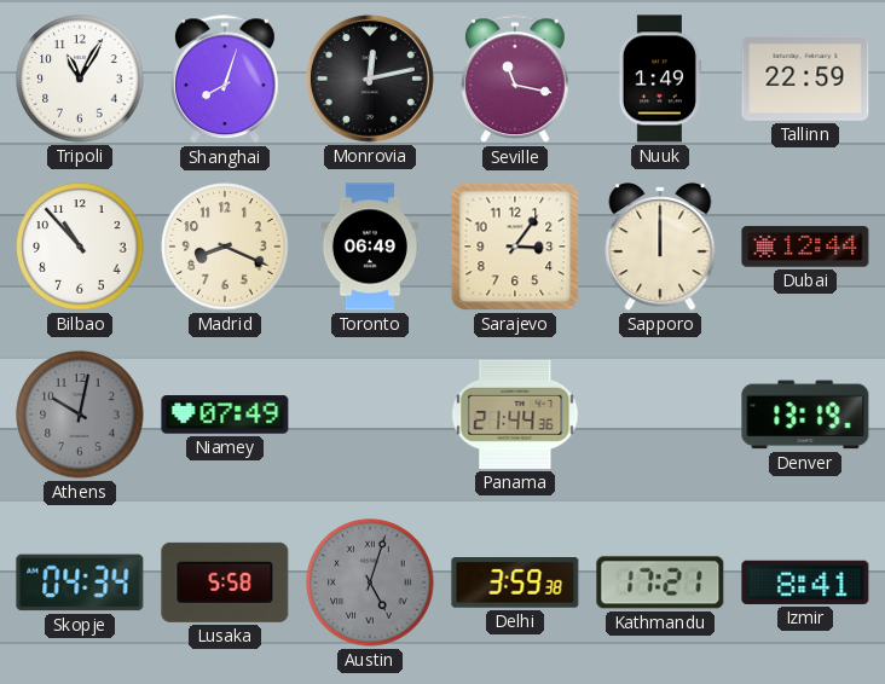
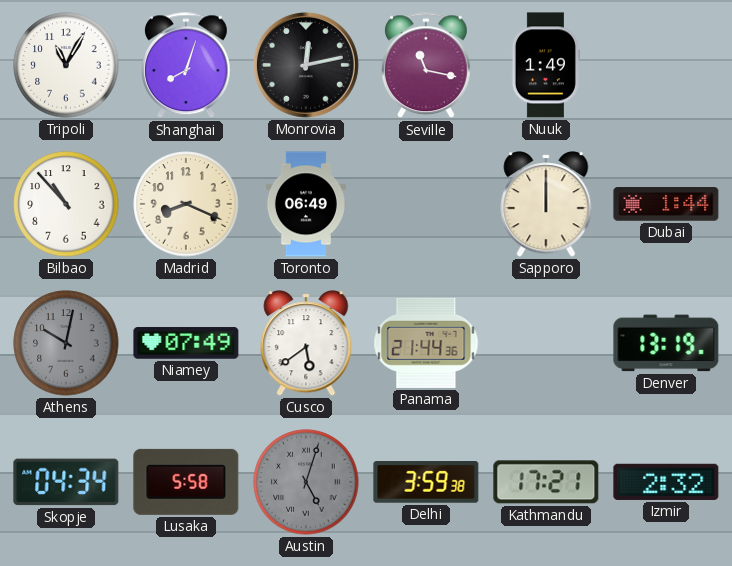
Tallinn: 22:59 -> none (805, 79)
Sarajevo: 3:06 -> none (515, 247)
Dubai: 12:44 -> 1:44 (666, 204)
Cusco: none -> 5:39 (306, 343)
Izmir: 8:41 -> 2:32 (666, 482)
